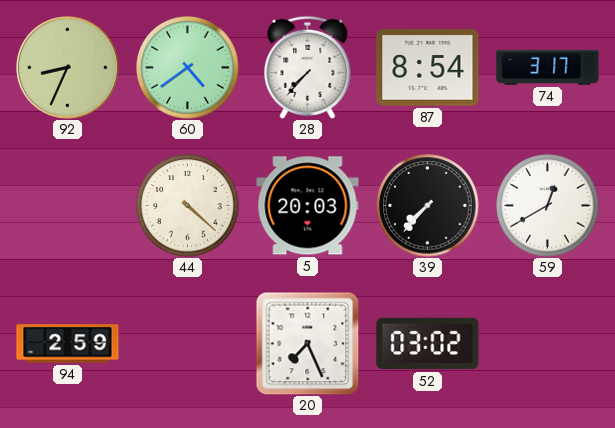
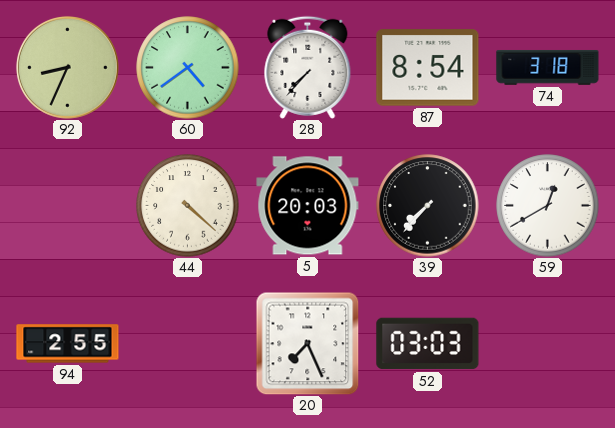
74: 3:17 -> 3:18 (548, 67)
94: 2:59 -> 2:55 (68, 344)
52: 03:02 -> 03:03 (428, 344)
